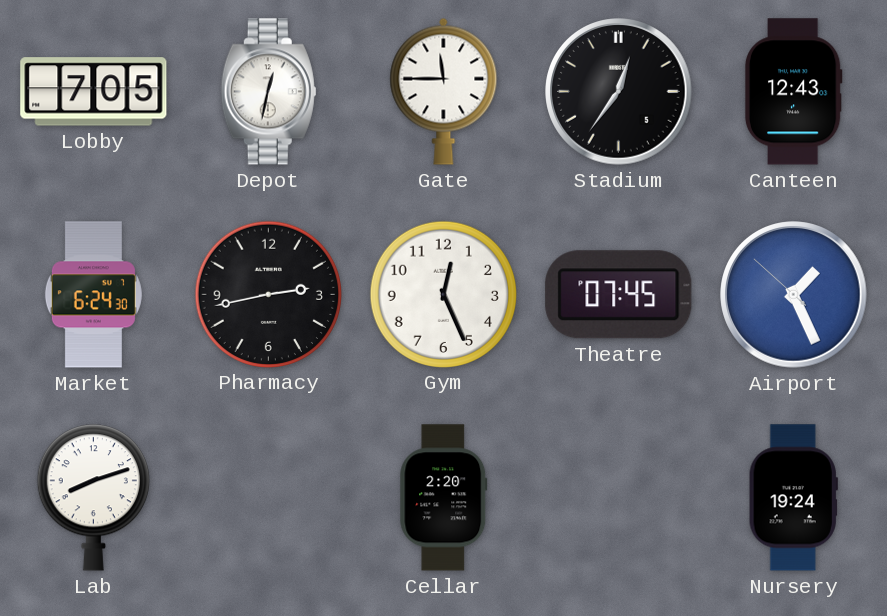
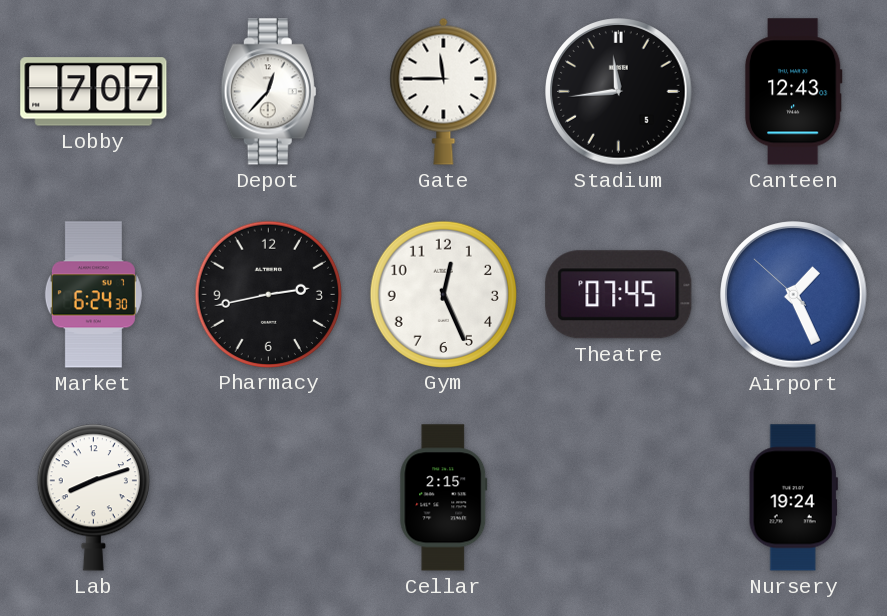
Lobby: 7:05 -> 7:07 (94, 92)
Depot: 12:32 -> 12:37 (268, 92)
Stadium: 12:36 -> 11:44 (619, 92)
Cellar: 2:20 -> 2:15 (444, 498)
